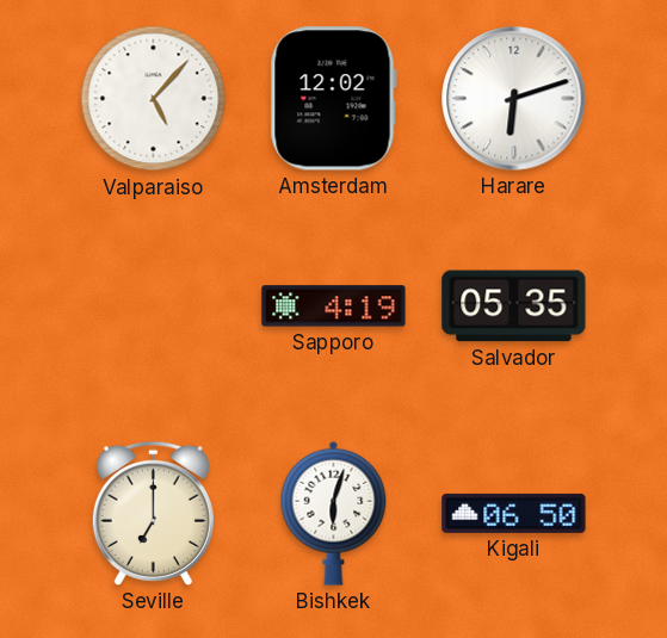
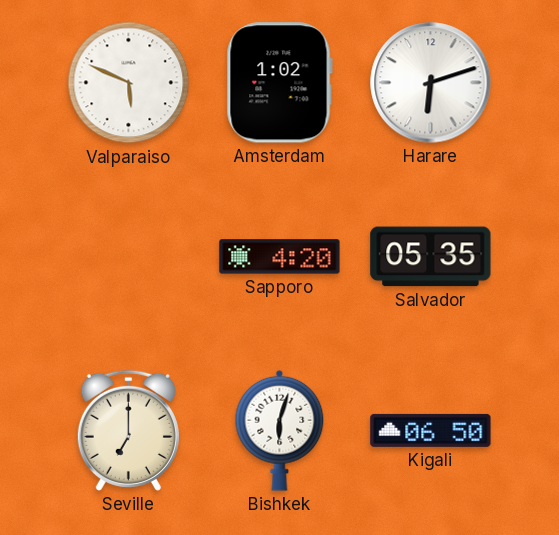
Valparaiso: 5:07 -> 5:49 (129, 83)
Amsterdam: 12:02 -> 1:02 (279, 83)
Sapporo: 4:19 -> 4:20 (280, 257)
